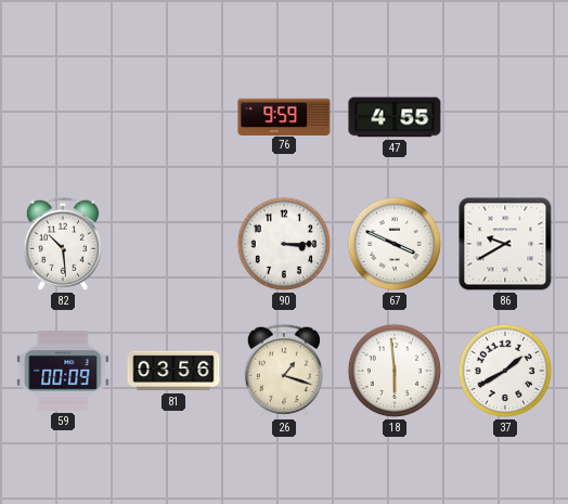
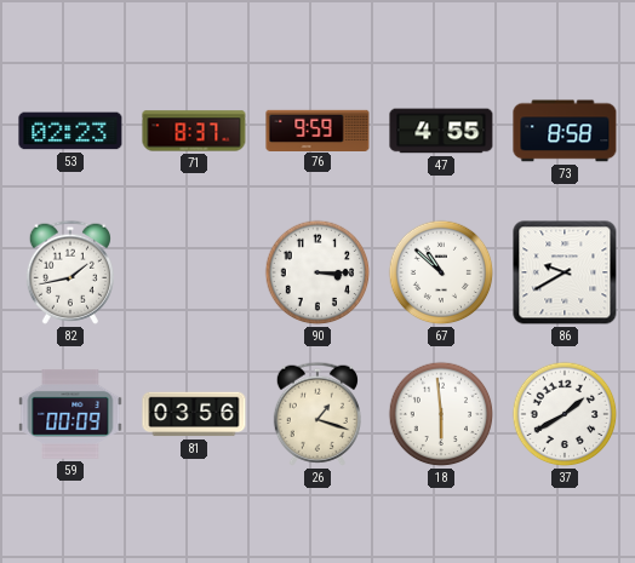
53: none -> 02:23 (70, 131)
71: none -> 8:37 (194, 131)
73: none -> 8:58 (565, 131)
82: 10:29 -> 1:43 (70, 272)
67: 3:49 -> 10:52 (441, 272)
